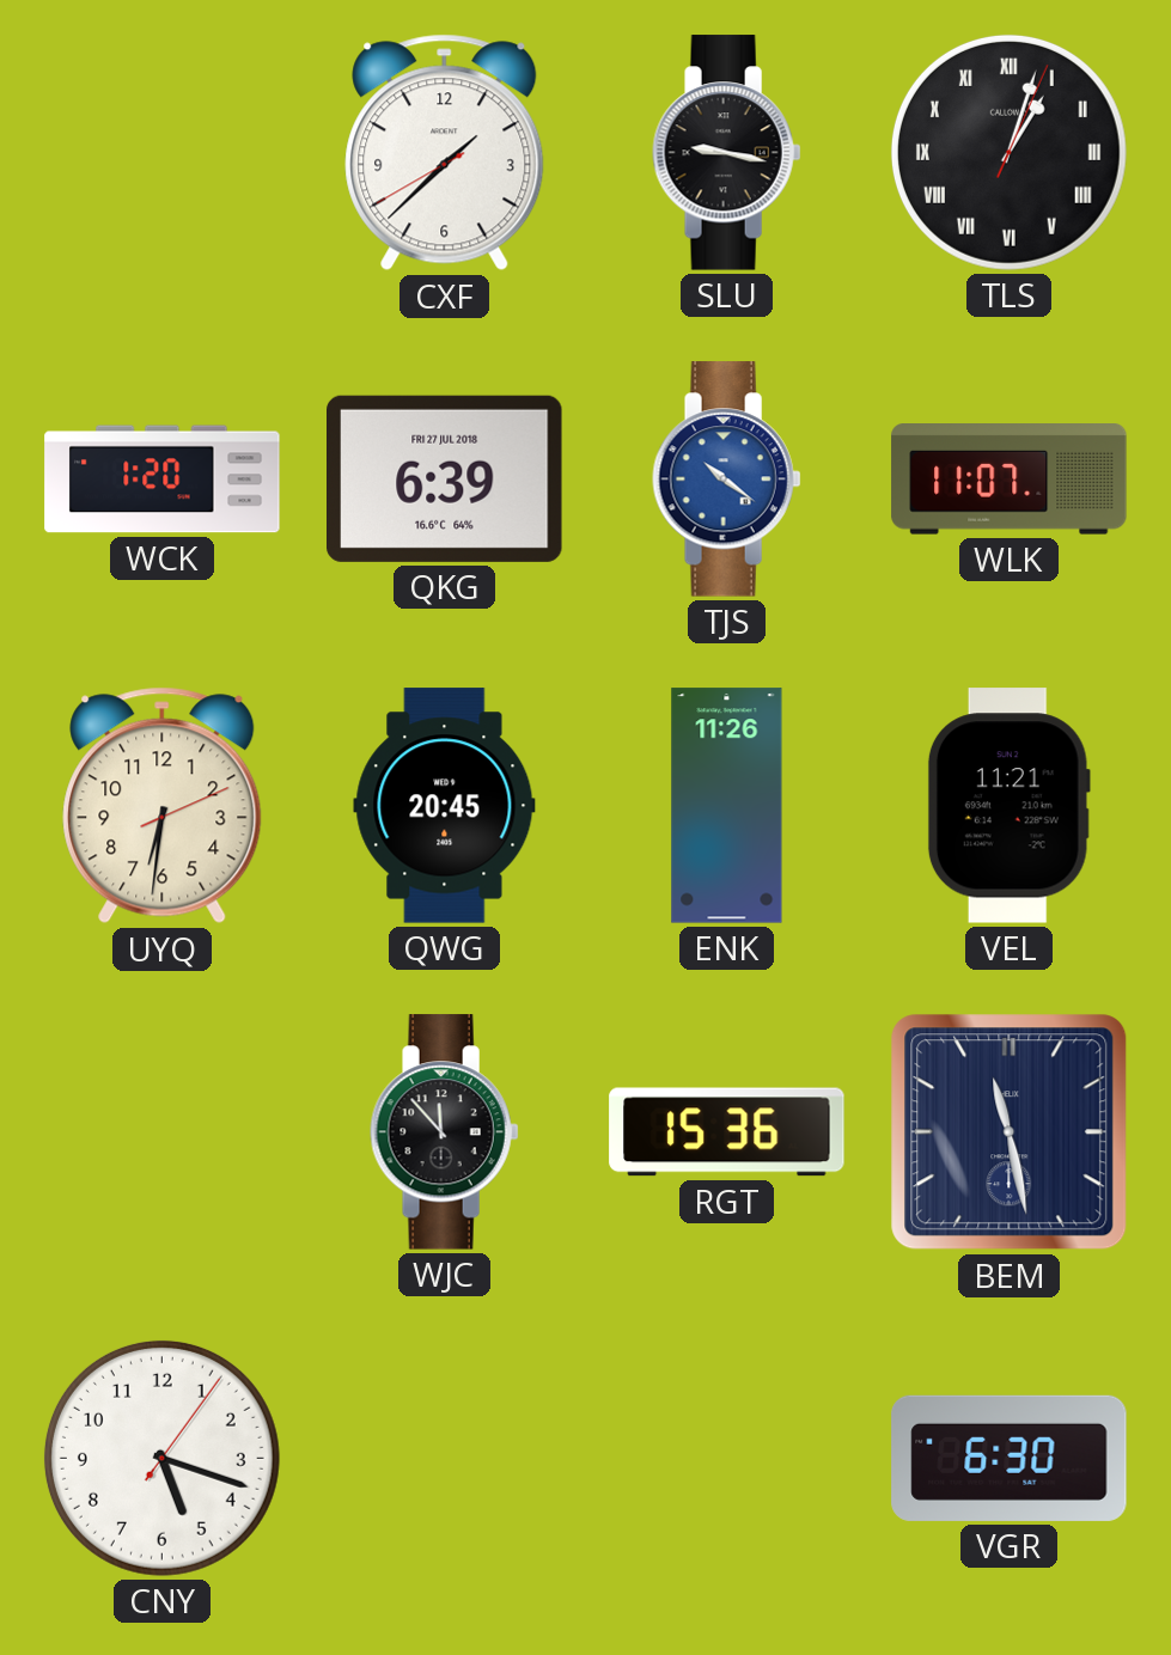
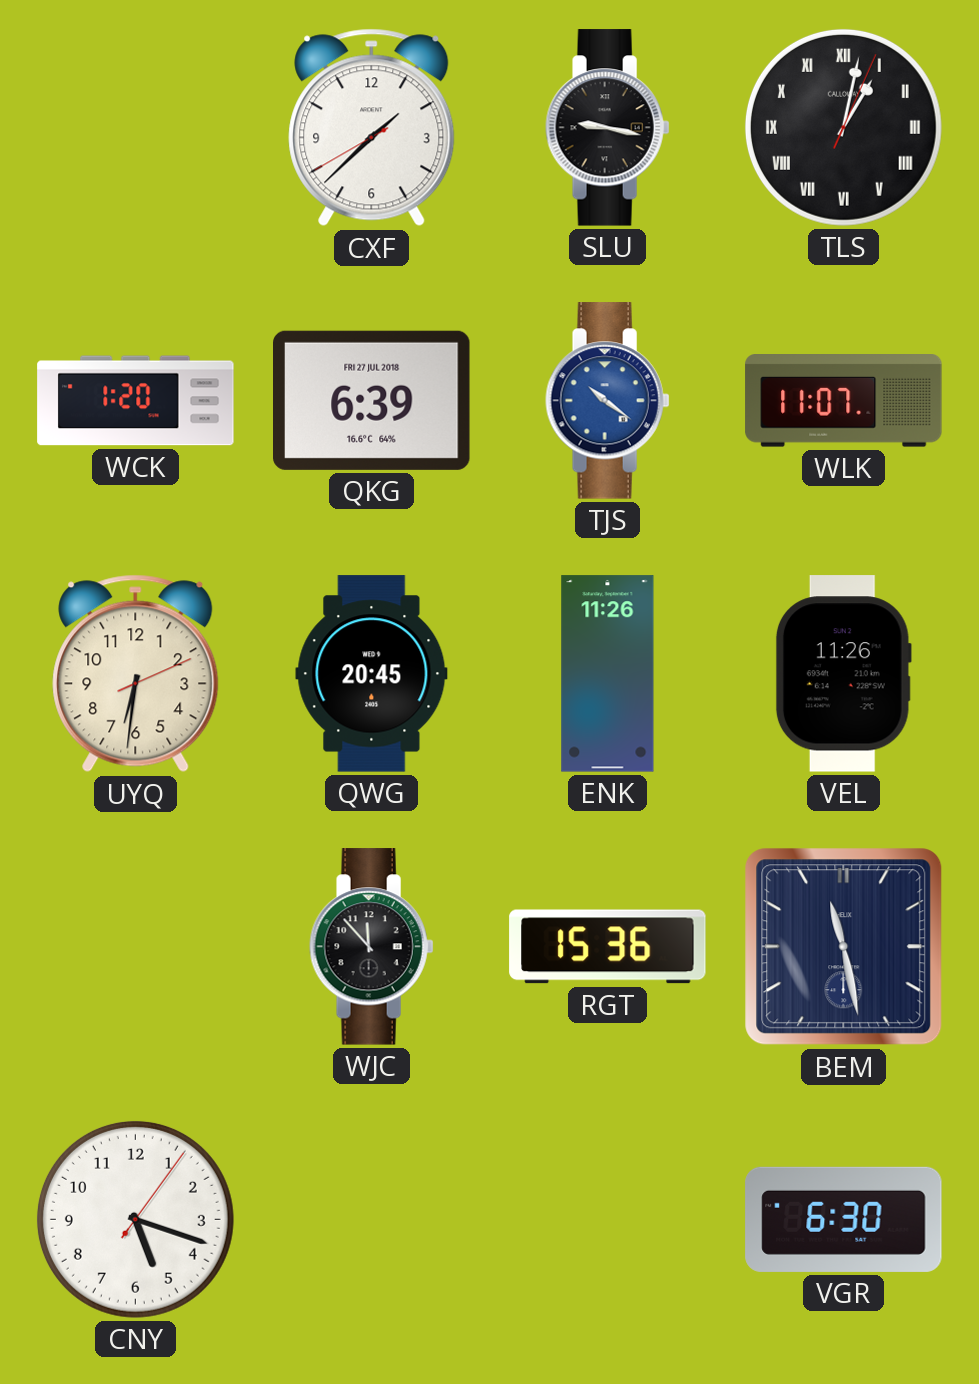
TLS: 1:03 -> 1:02 (843, 127)
VEL: 11:21 -> 11:26 (843, 674)
